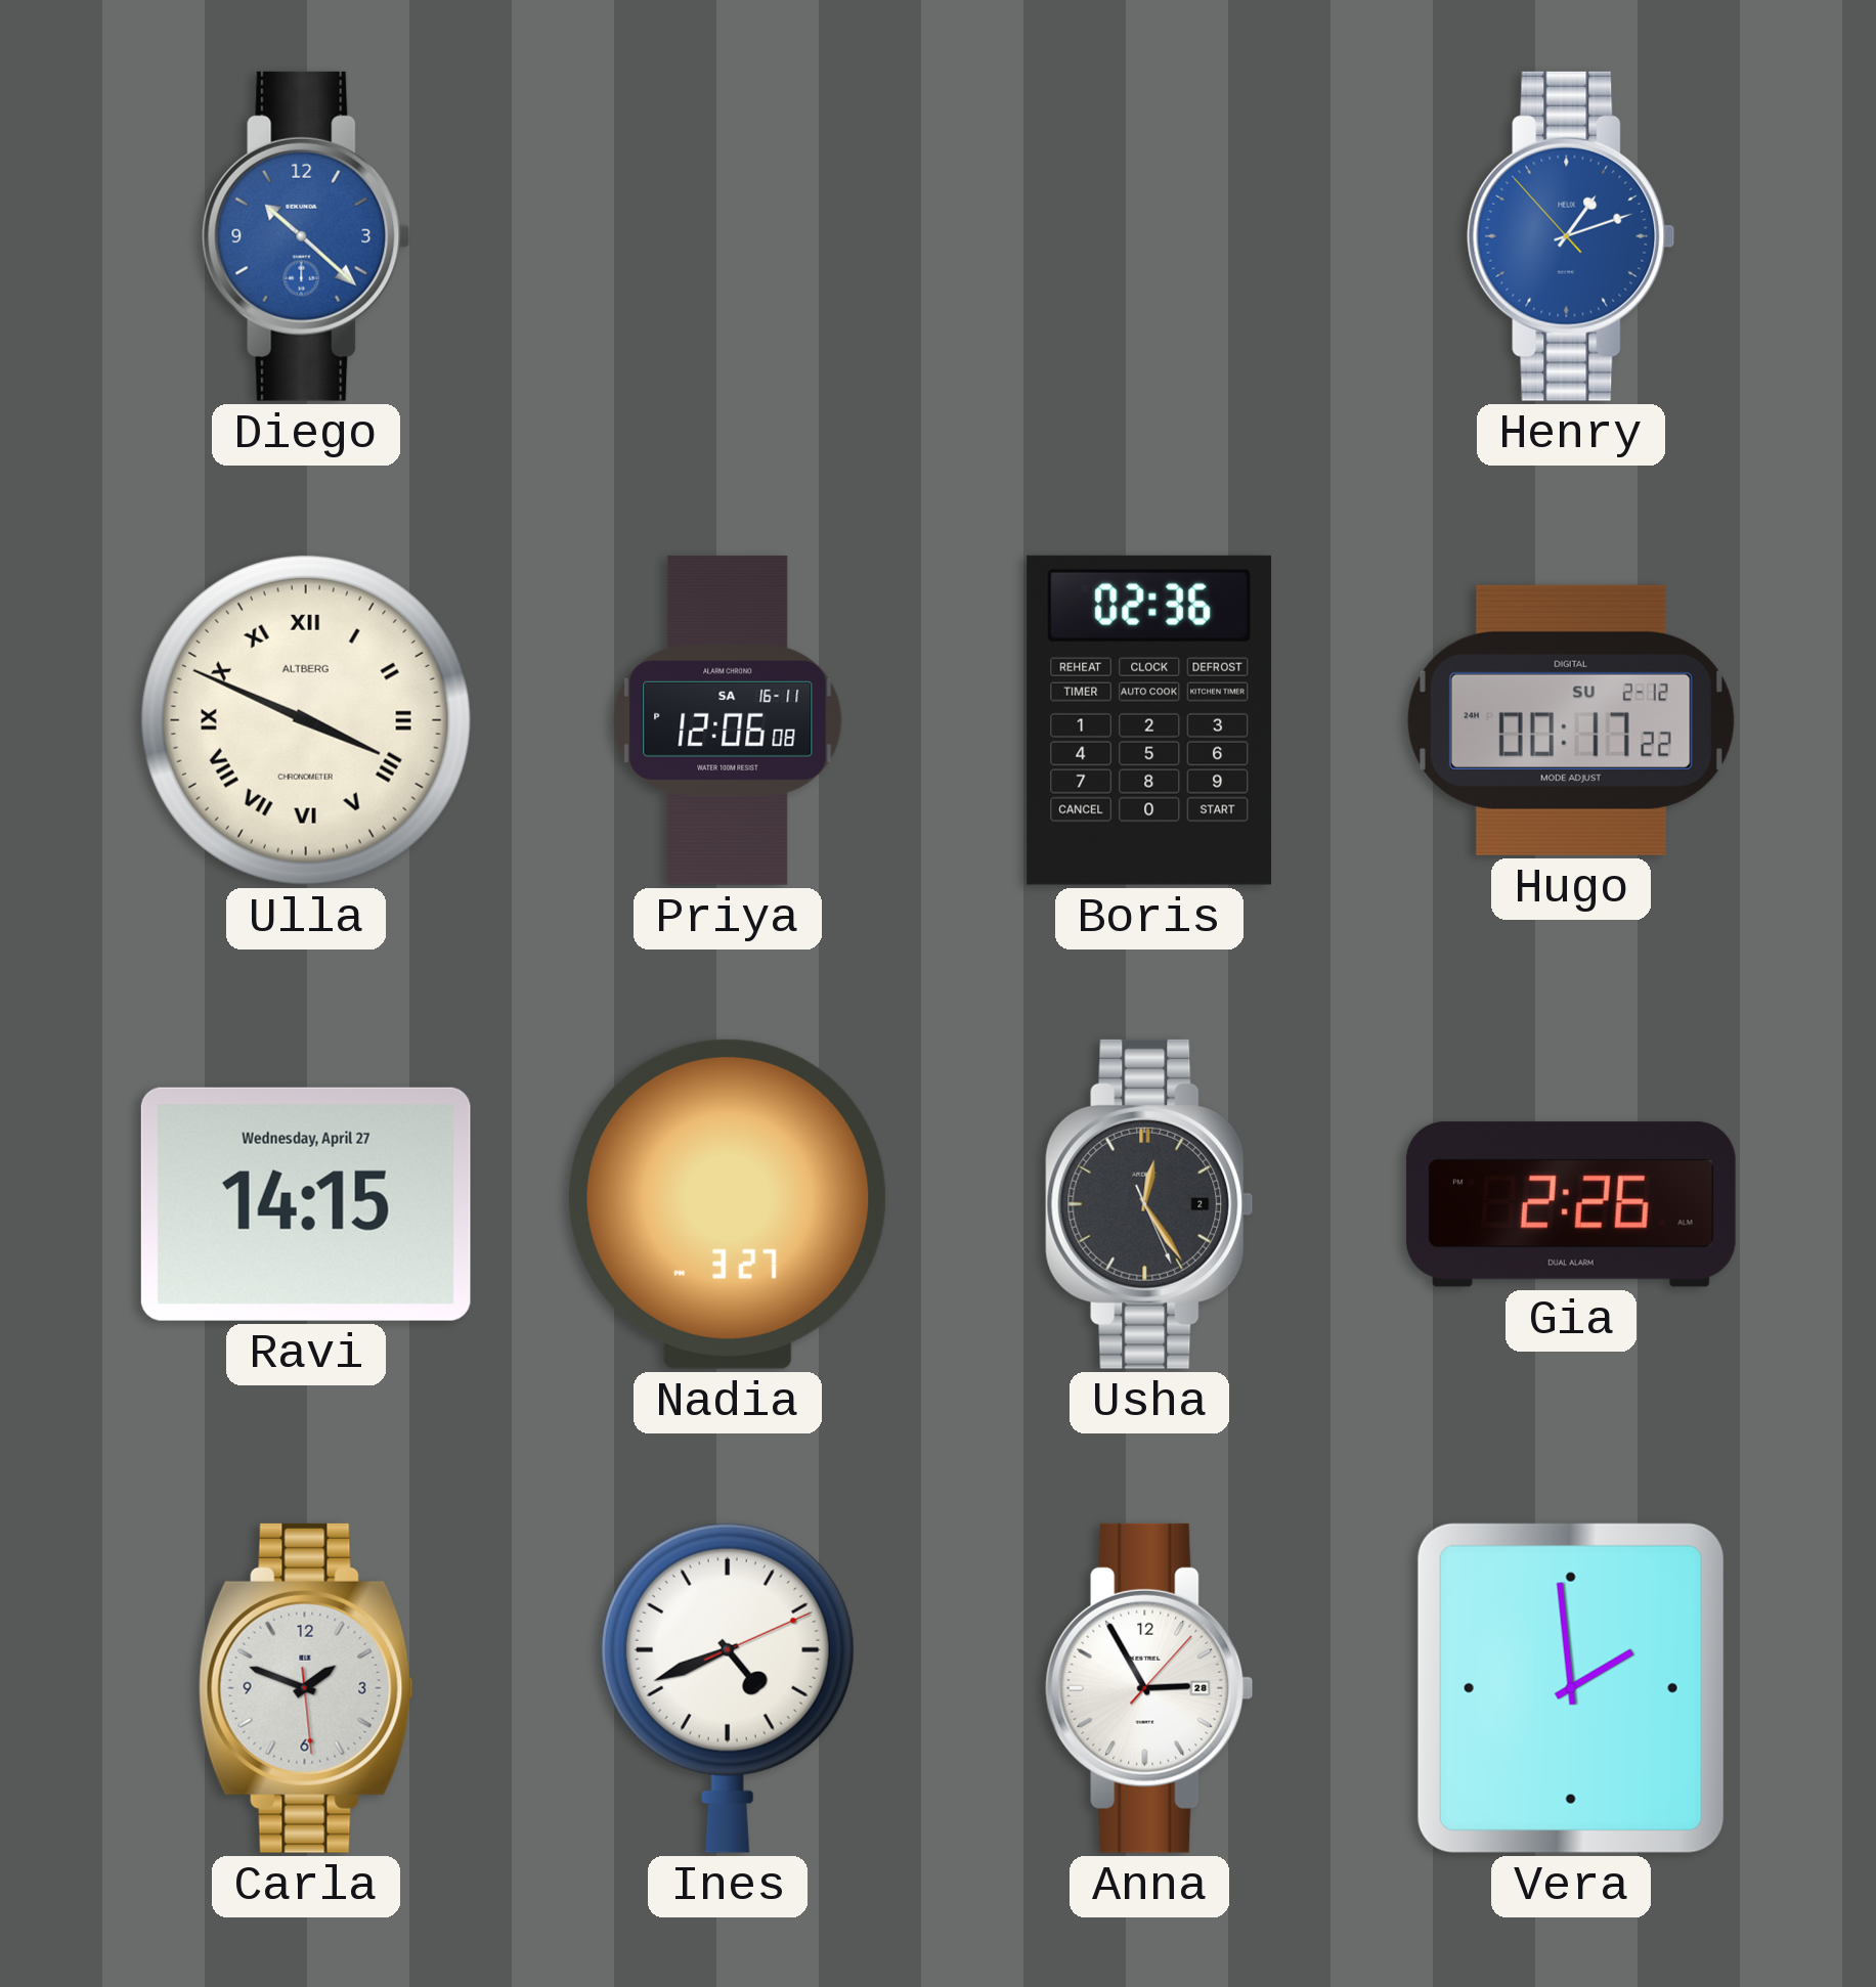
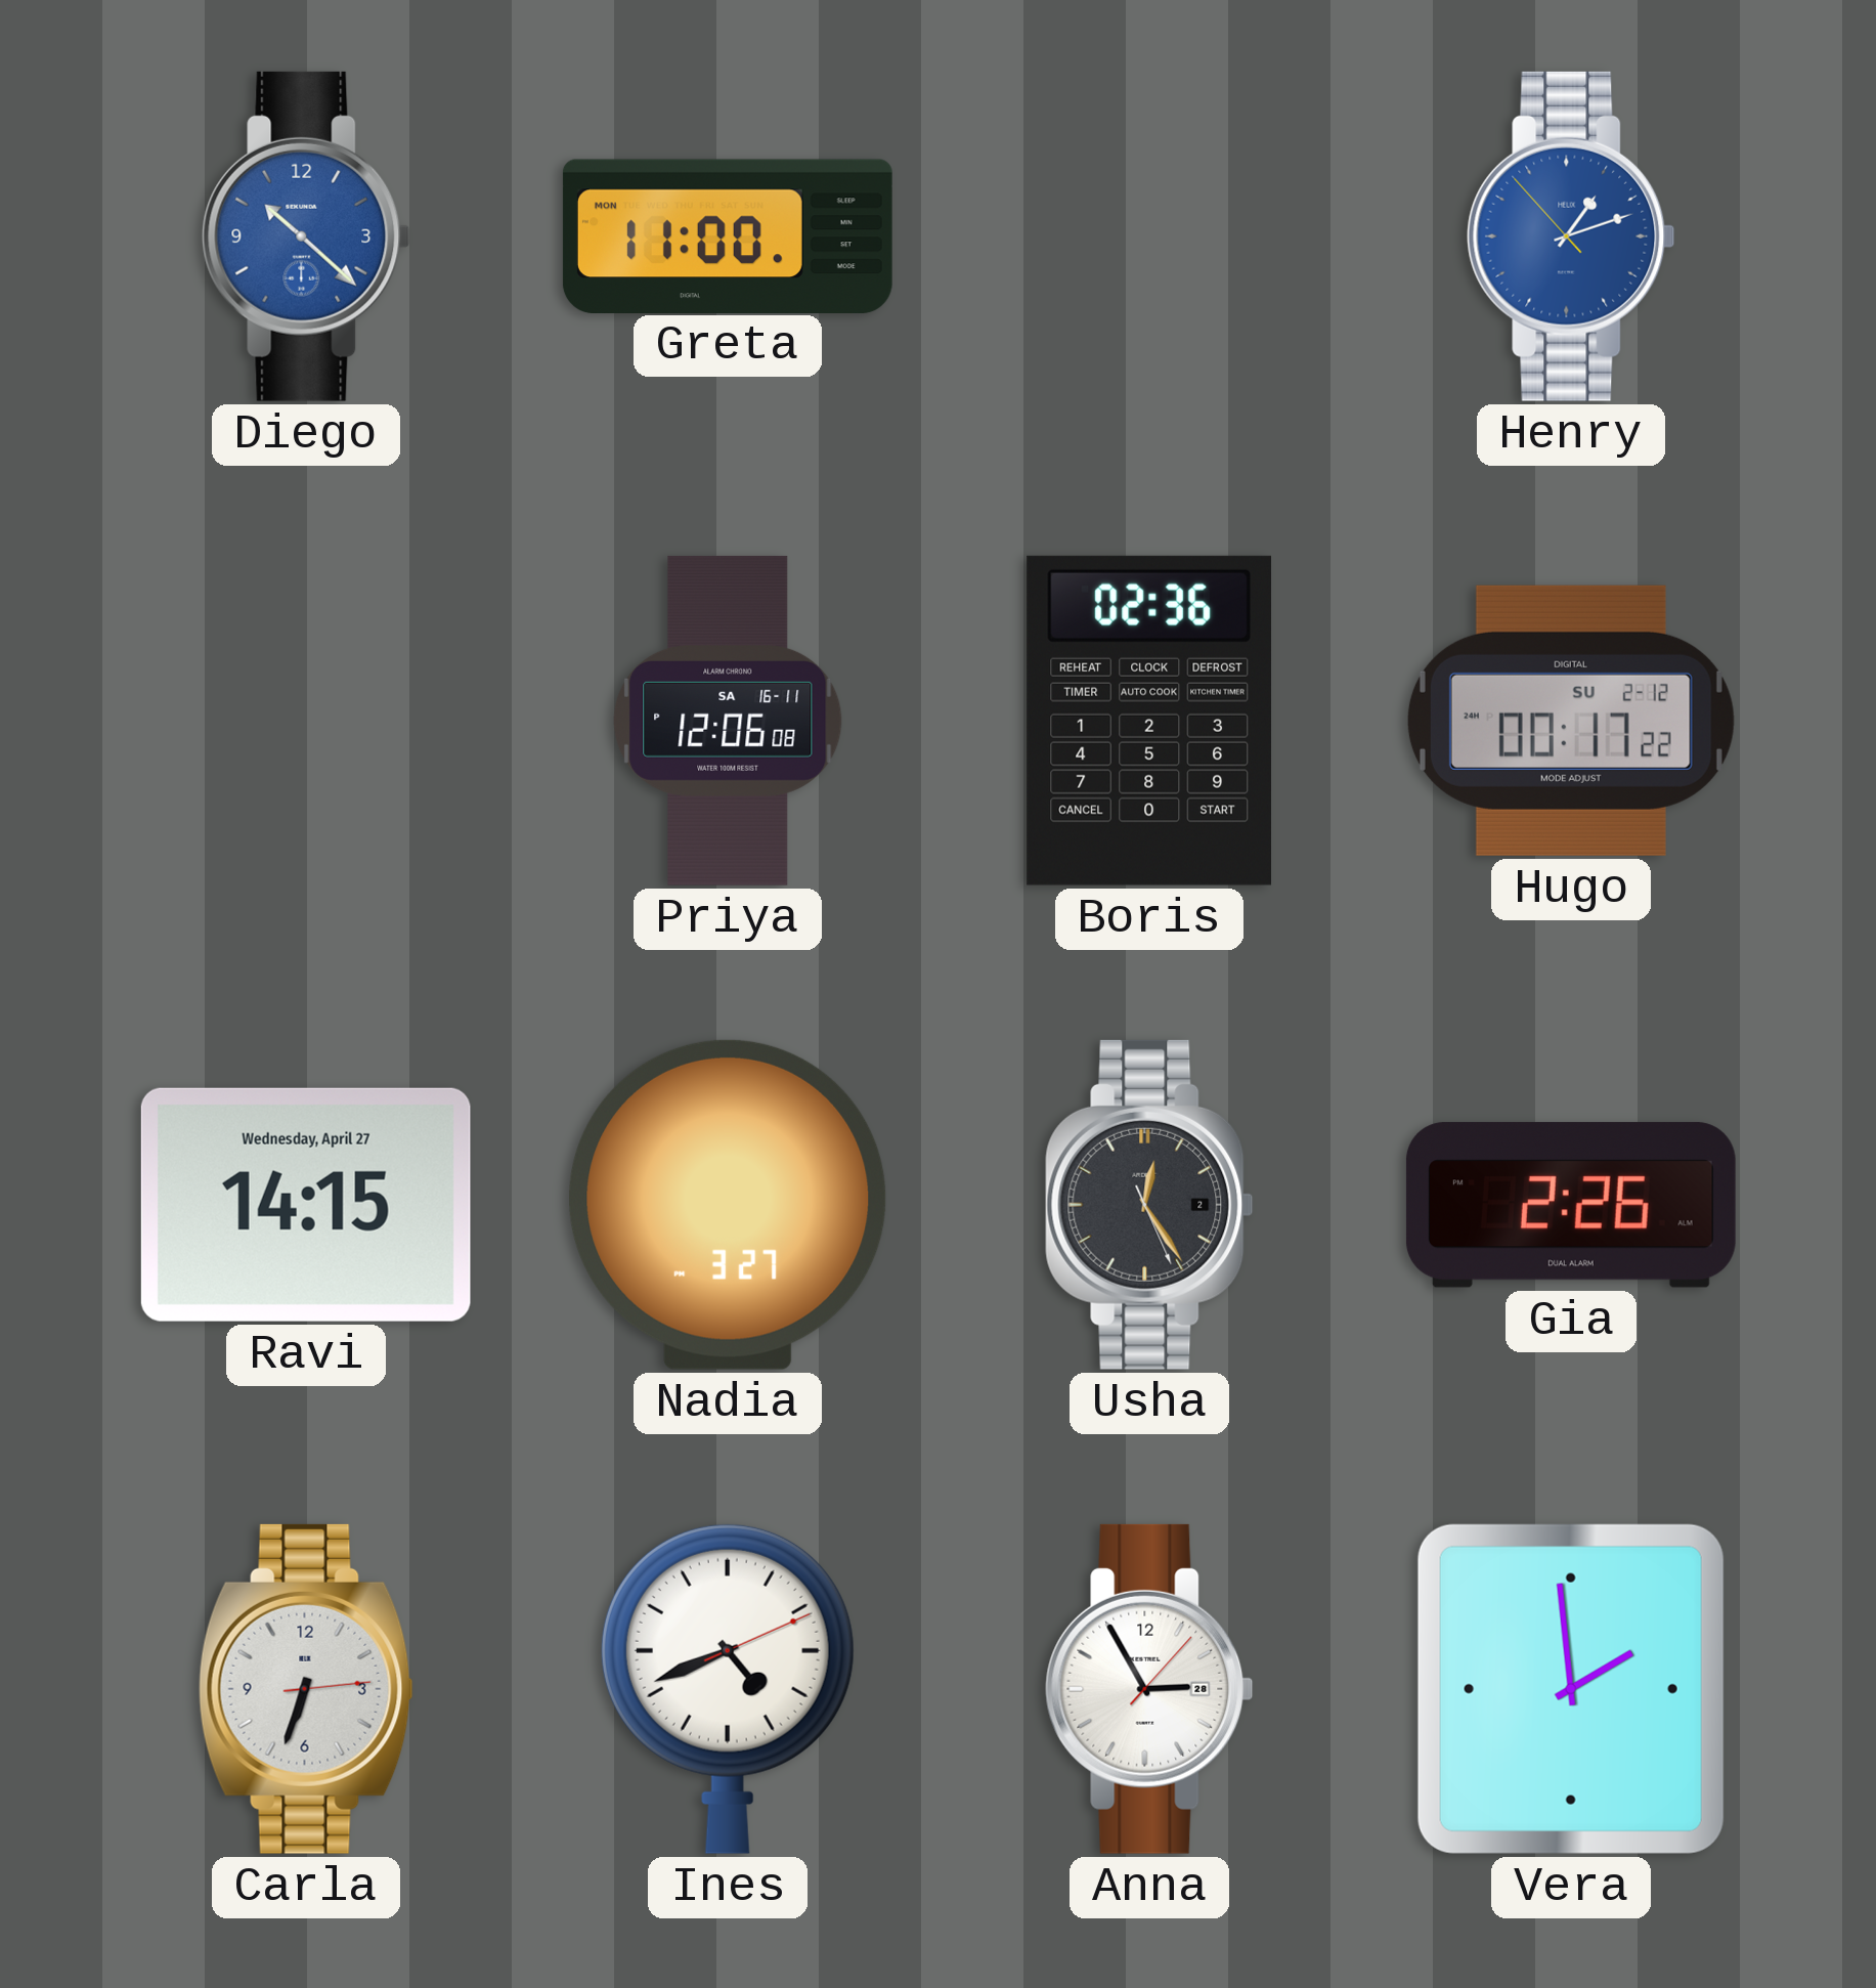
Greta: none -> 11:00 (728, 235)
Ulla: 3:49 -> none (306, 720)
Carla: 1:48 -> 6:33 (306, 1689)
